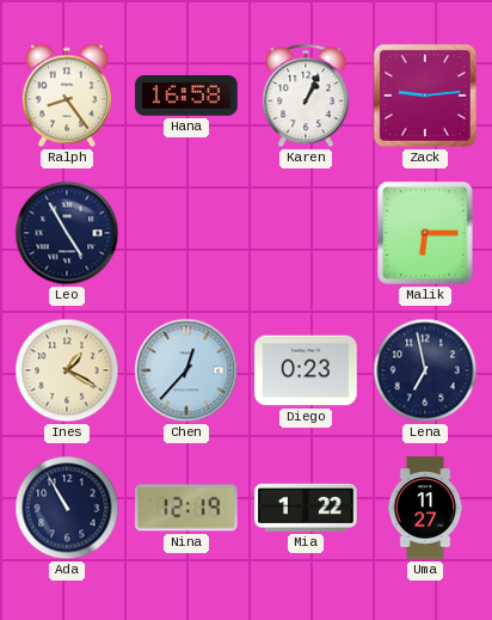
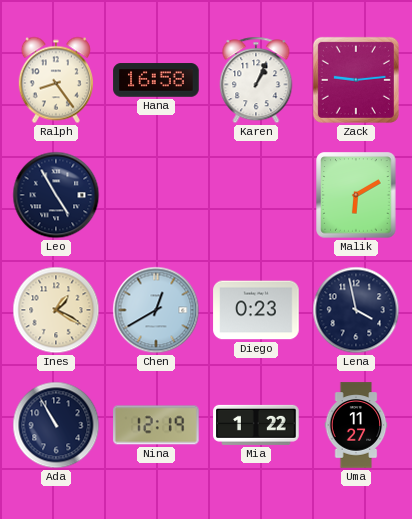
Malik: 6:15 -> 6:10 (356, 195)
Chen: 12:37 -> 12:40 (156, 310)
Lena: 6:58 -> 3:58 (356, 310)
